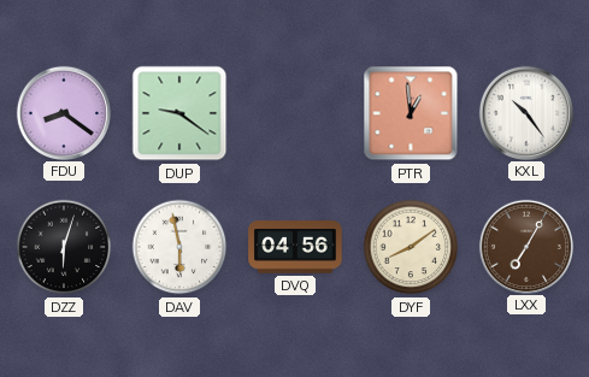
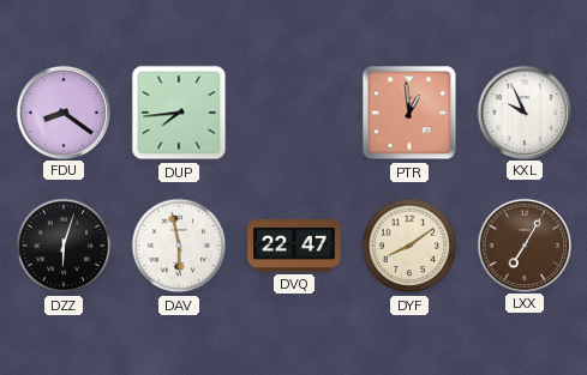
DUP: 9:21 -> 7:44 (179, 113)
KXL: 10:24 -> 9:56 (523, 111)
DVQ: 04:56 -> 22:47 (294, 246)
